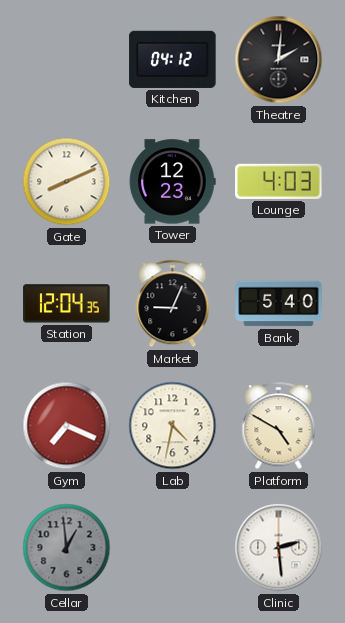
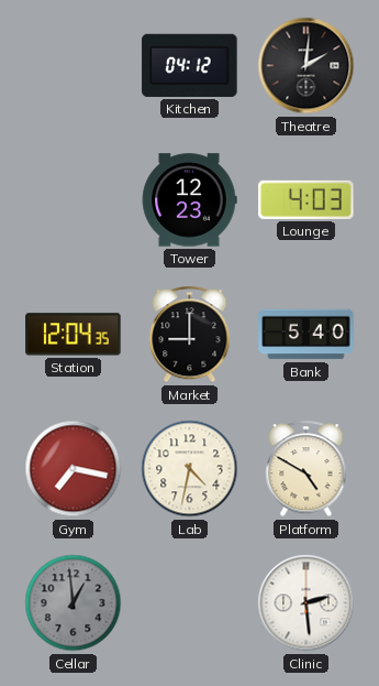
Gate: 8:11 -> none (67, 182)
Market: 9:04 -> 9:00 (190, 335)
Gym: 7:19 -> 7:17 (74, 469)
